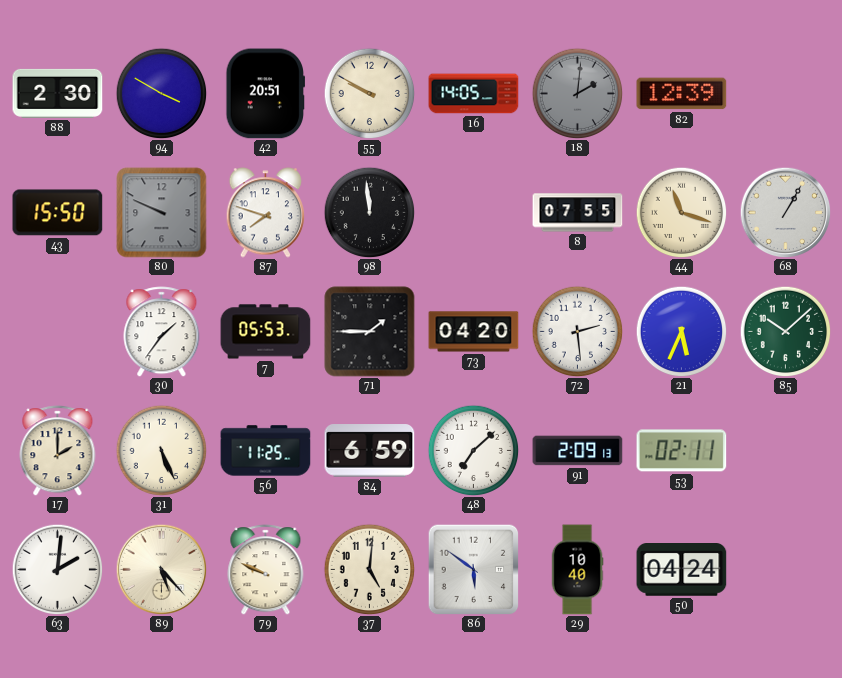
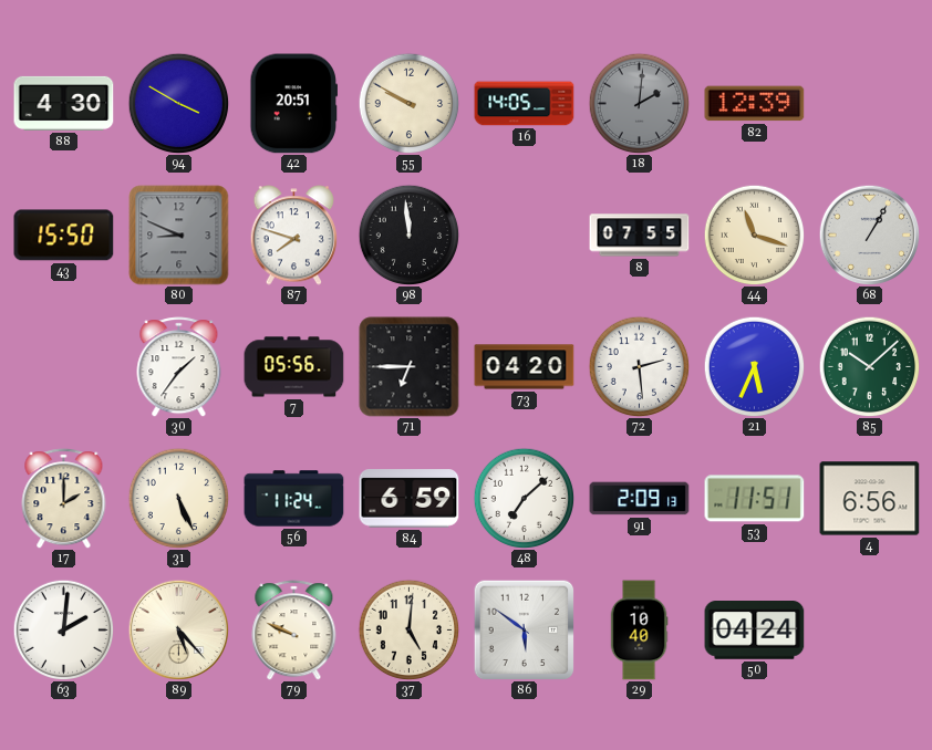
88: 2:30 -> 4:30 (64, 103)
80: 9:49 -> 8:49 (179, 236)
7: 05:53 -> 05:56 (294, 367)
71: 1:45 -> 6:45 (410, 367)
56: 11:25 -> 11:24 (294, 499)
53: 02:11 -> 11:51 (755, 499)
4: none -> 6:56 (870, 499)
